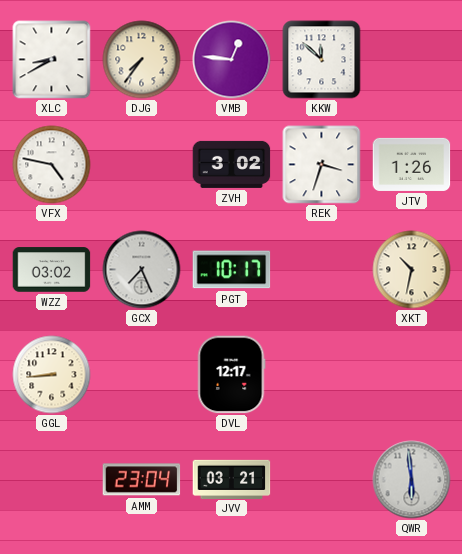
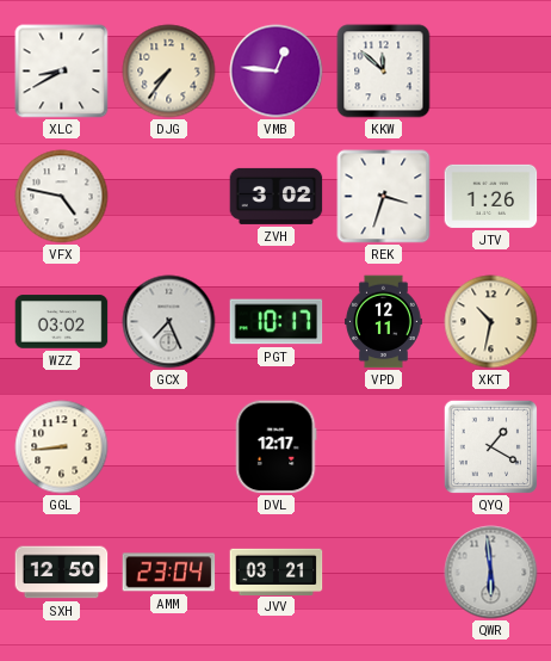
VPD: none -> 12:11 (383, 322)
QYQ: none -> 1:20 (490, 446)
SXH: none -> 12:50 (62, 573)
